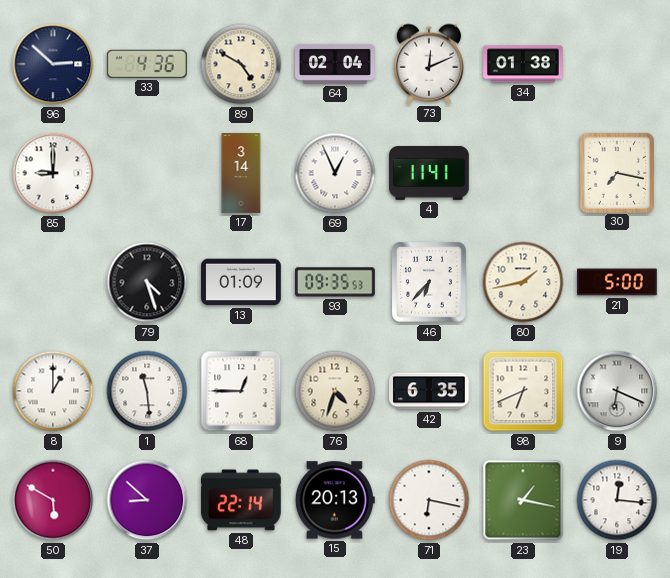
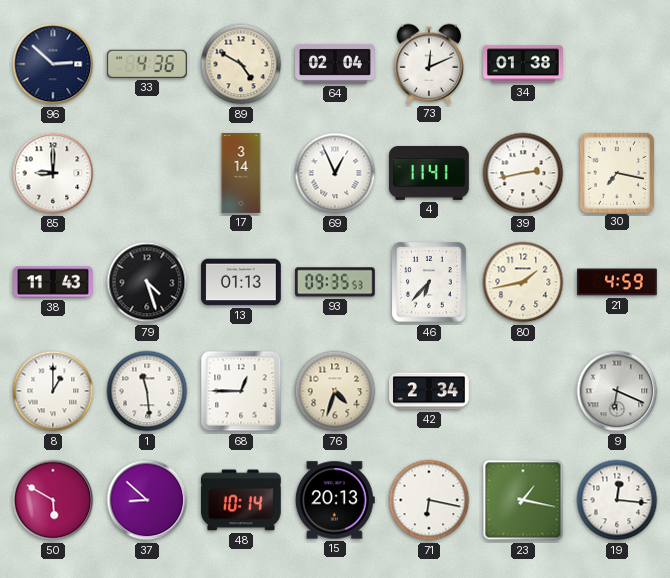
39: none -> 2:43 (523, 173)
38: none -> 11:43 (53, 282)
13: 01:09 -> 01:13 (241, 282)
21: 5:00 -> 4:59 (617, 282)
42: 6:35 -> 2:34 (429, 391)
98: 6:41 -> none (523, 391)
48: 22:14 -> 10:14 (242, 500)
